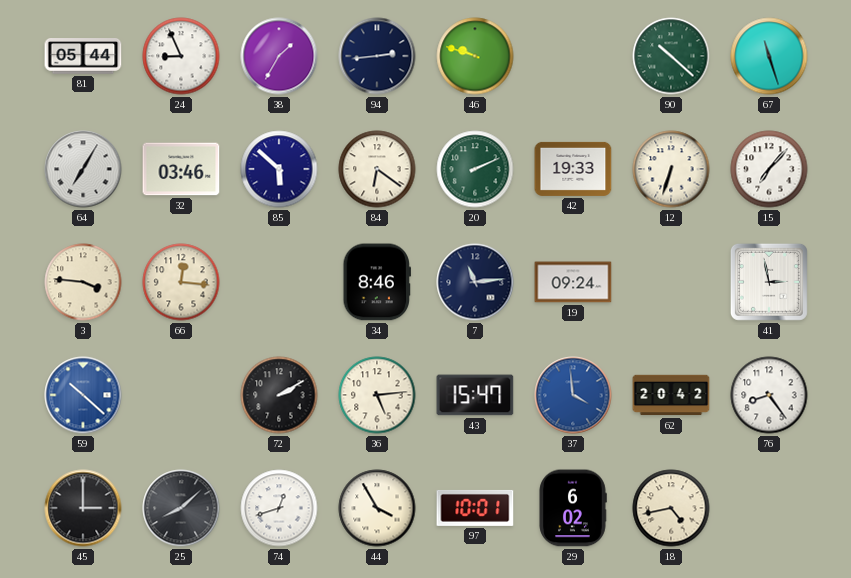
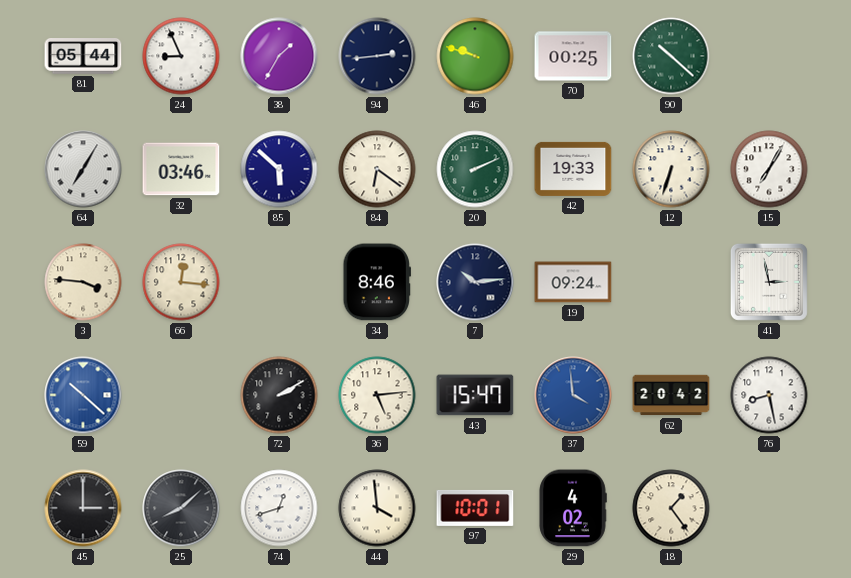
70: none -> 00:25 (573, 56)
67: 11:27 -> none (769, 56)
15: 7:07 -> 7:05 (769, 169)
7: 11:14 -> 10:14 (475, 282)
76: 8:24 -> 8:28 (769, 395)
44: 3:55 -> 3:59 (377, 508)
29: 6:02 -> 4:02 (573, 508)
18: 4:43 -> 1:24 (671, 508)
